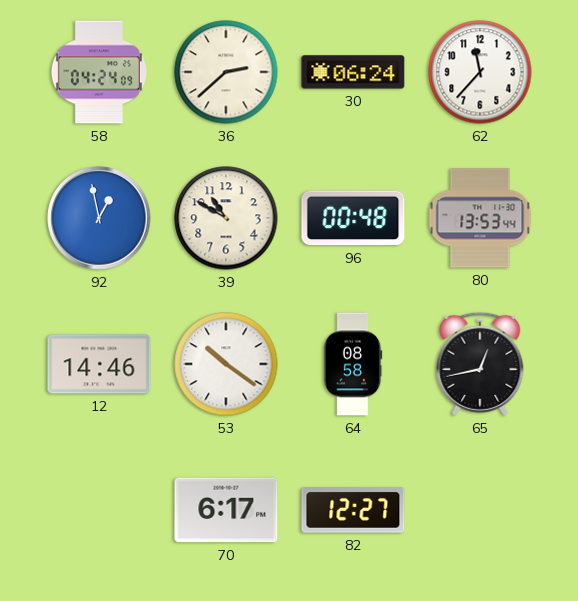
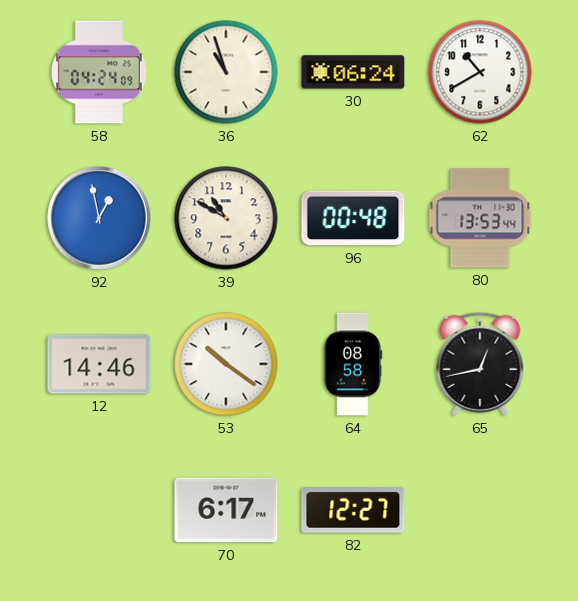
36: 2:38 -> 10:57 (226, 72)
62: 11:37 -> 10:40 (480, 72)
